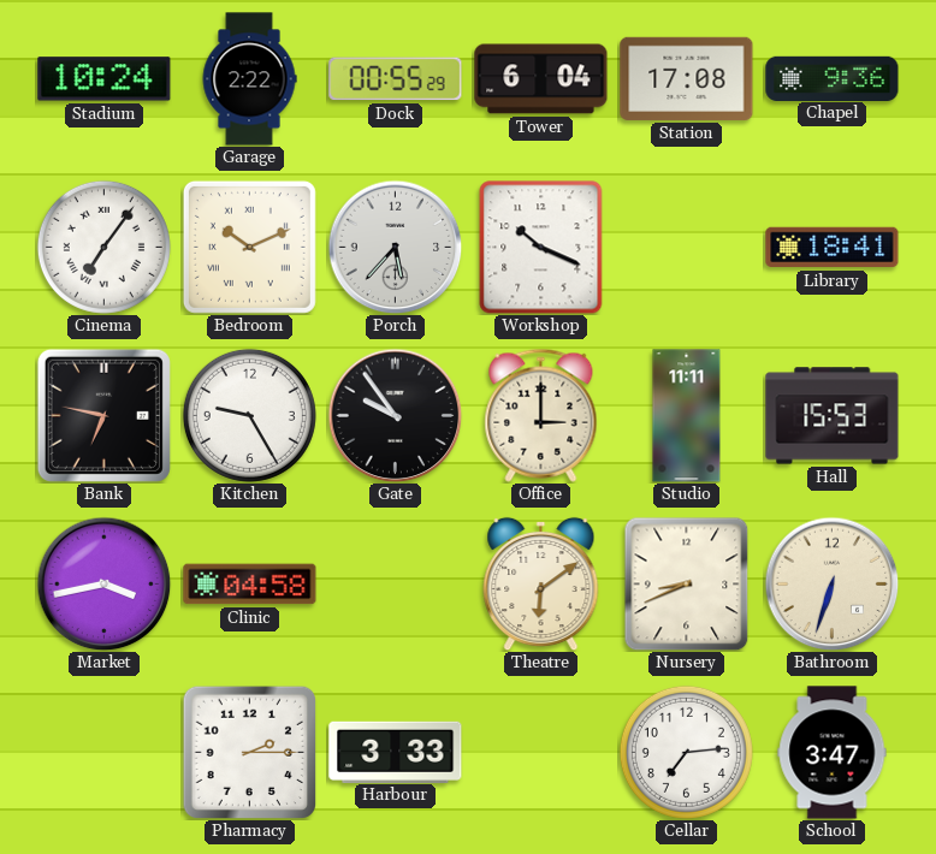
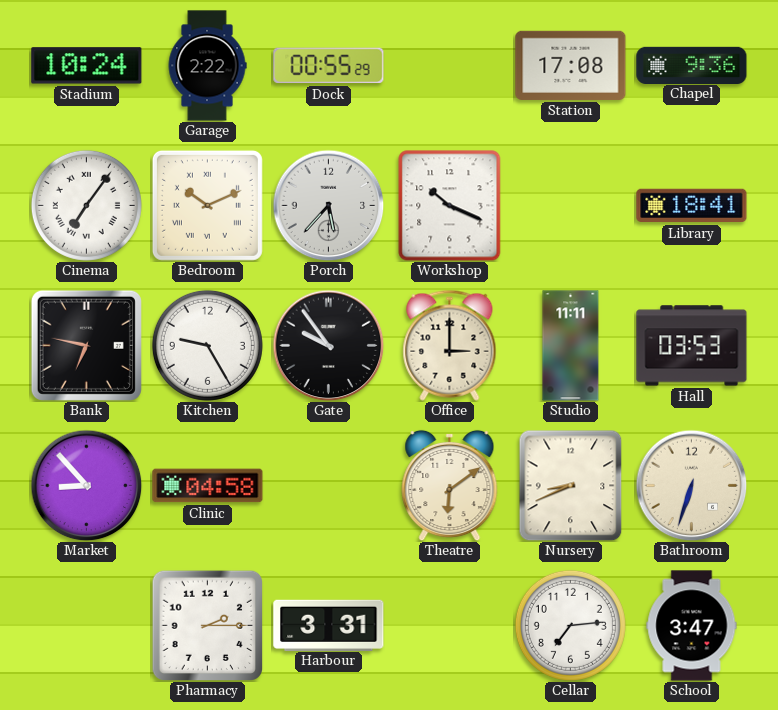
Tower: 6:04 -> none (541, 79)
Hall: 15:53 -> 03:53 (692, 346)
Market: 3:43 -> 8:53 (86, 485)
Harbour: 3:33 -> 3:31 (329, 625)
